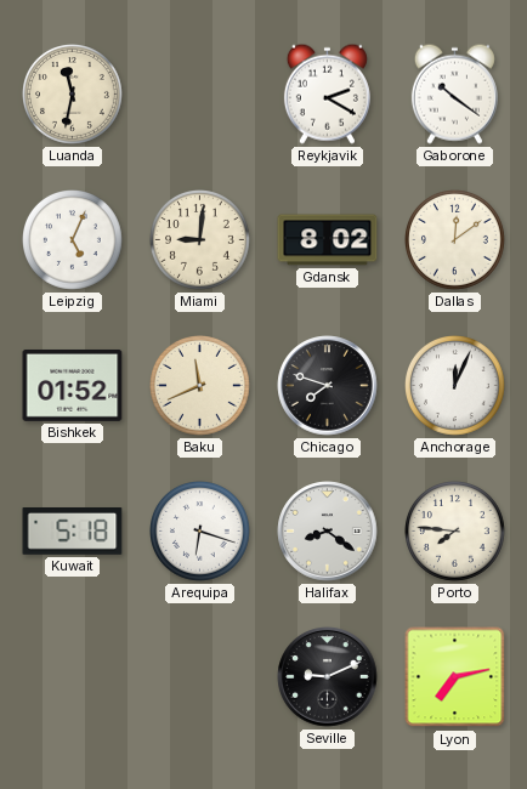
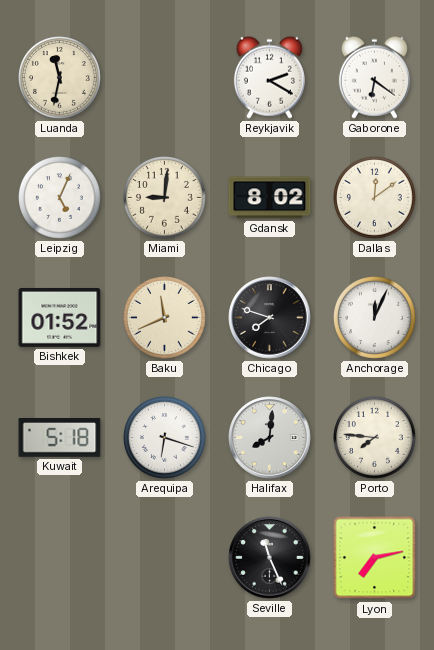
Gaborone: 10:21 -> 6:21 (374, 77)
Halifax: 8:21 -> 8:01 (270, 438)
Seville: 9:11 -> 11:26 (270, 558)
